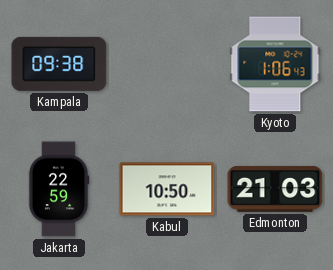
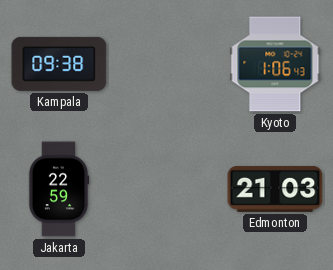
Kabul: 10:50 -> none (167, 189)
